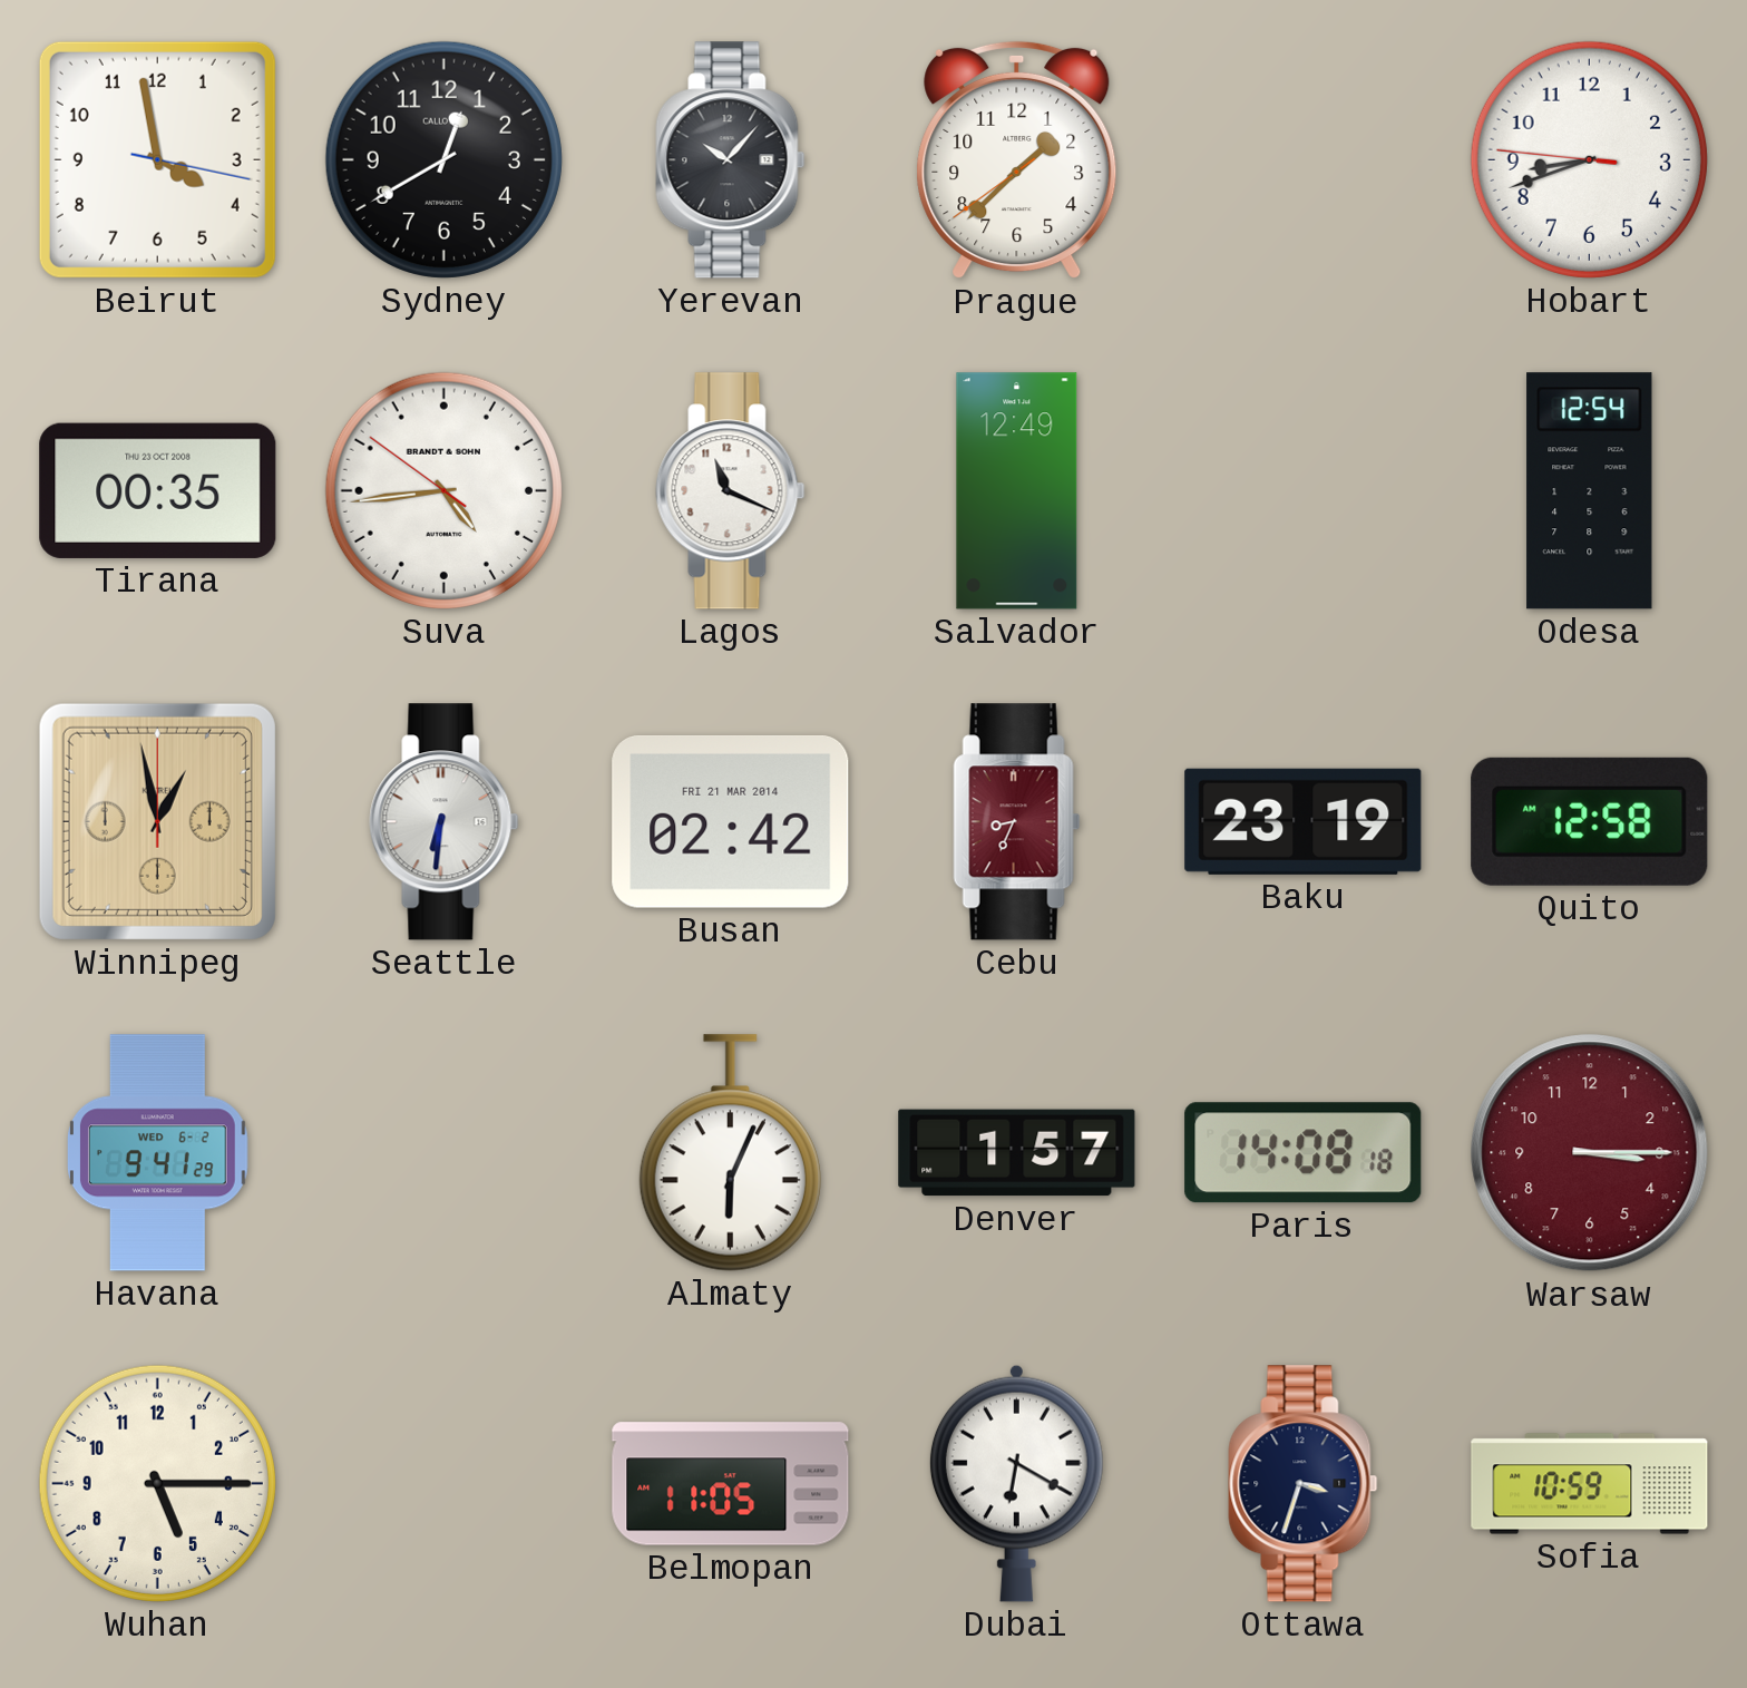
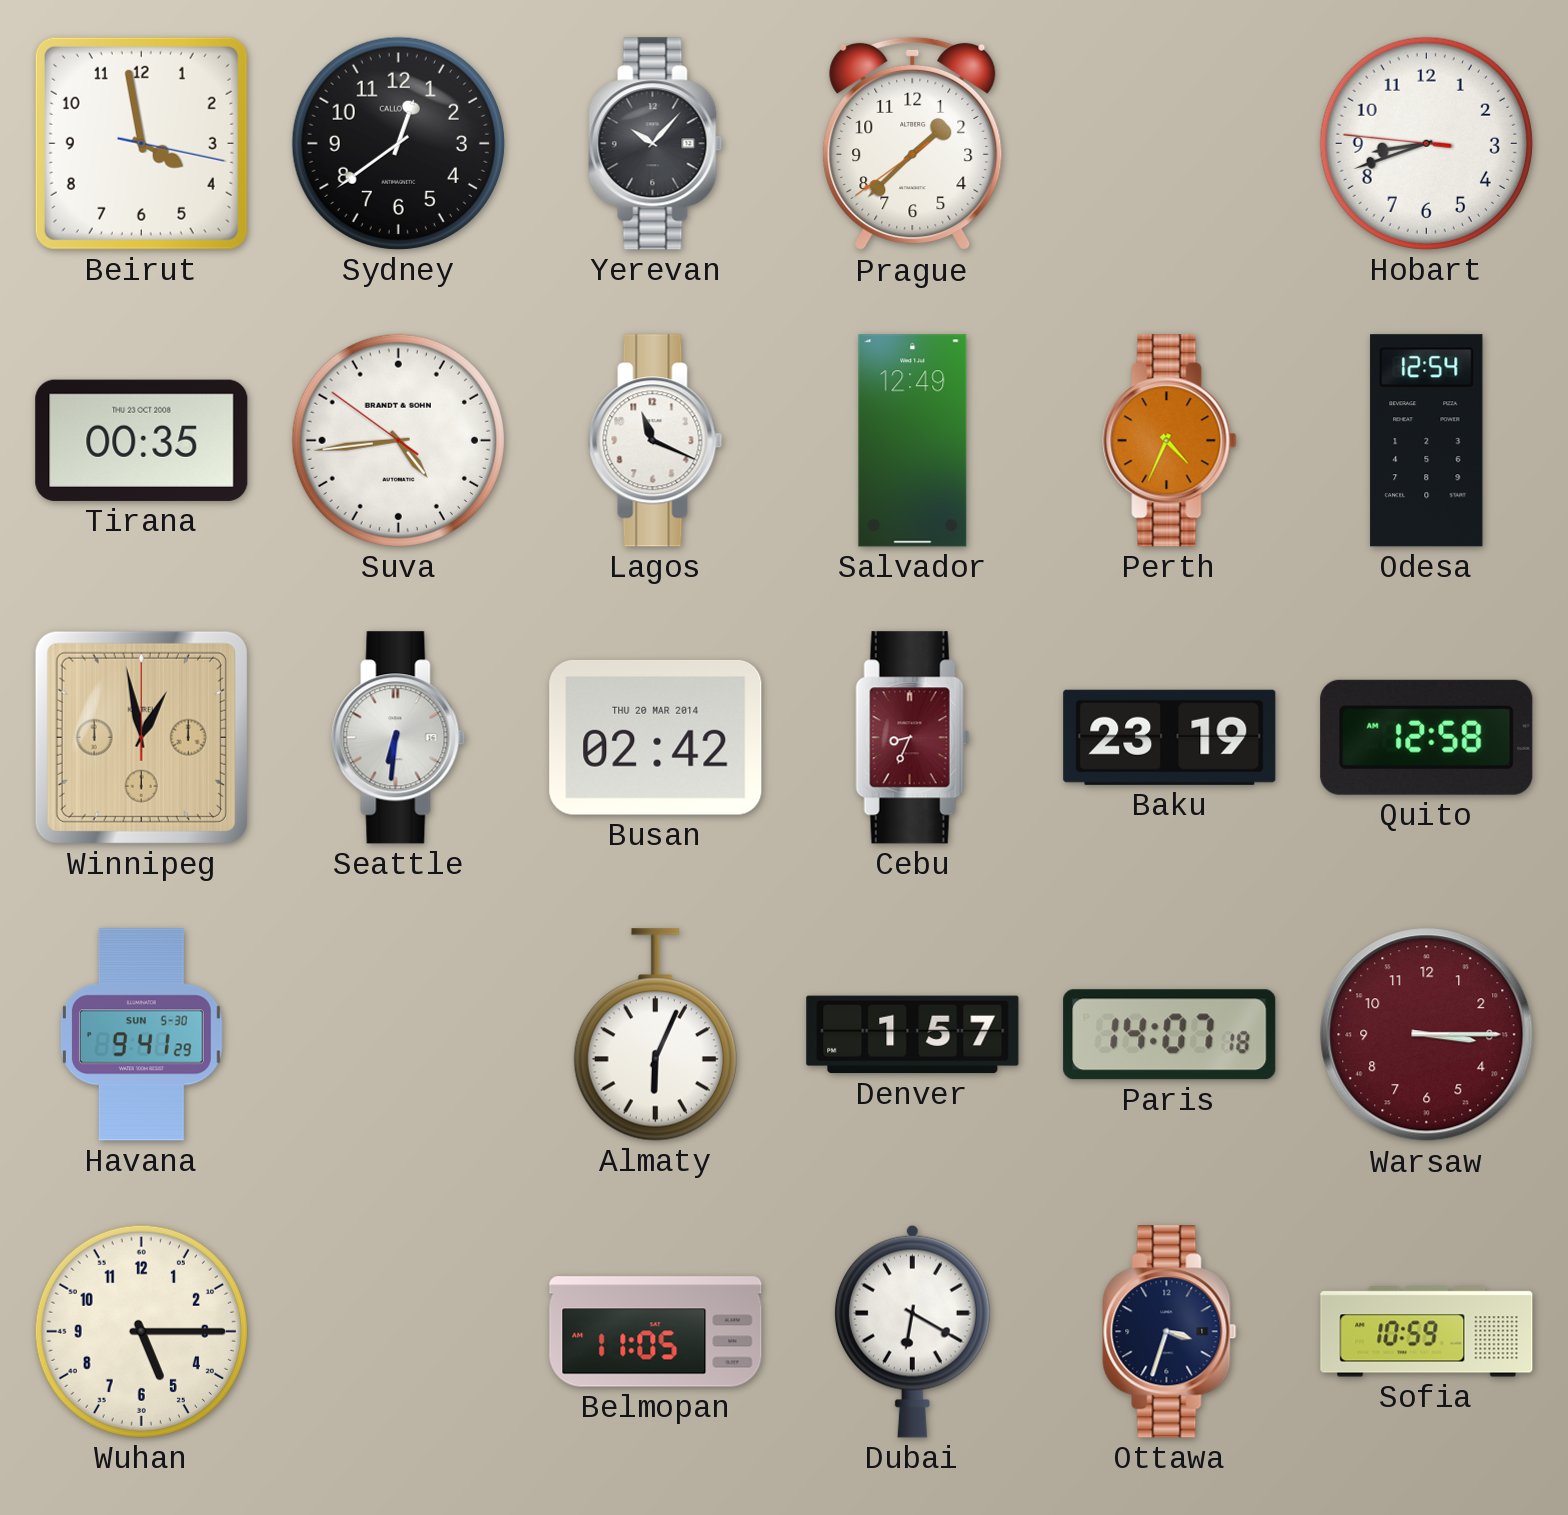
Sydney: 12:40 -> 12:39 (398, 143)
Perth: none -> 4:34 (1170, 441)
Busan date: FRI 21 MAR 2014 -> THU 20 MAR 2014 (656, 737)
Havana date: WED 6-2 -> SUN 5-30 (141, 1035)
Paris: 14:08 -> 14:07 (1170, 1035)
